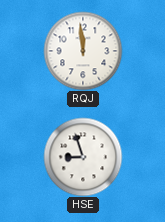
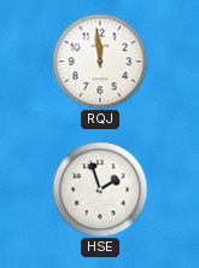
HSE: 8:57 -> 1:57 (100, 190)
